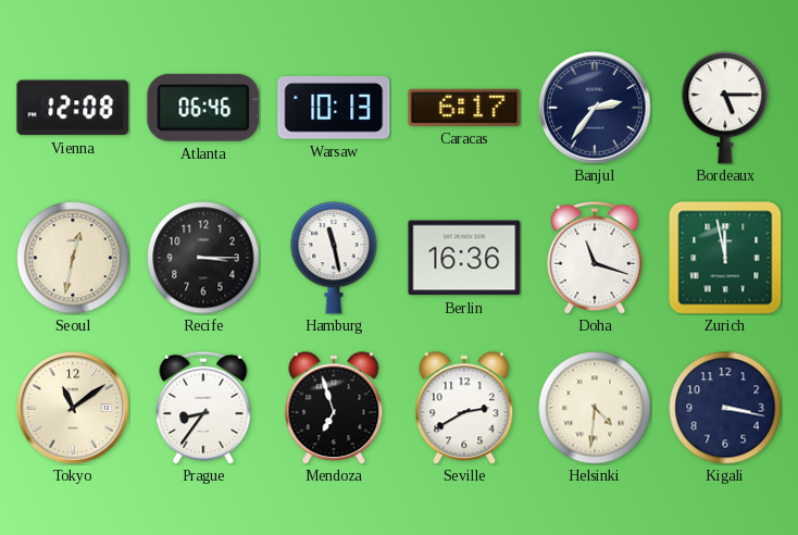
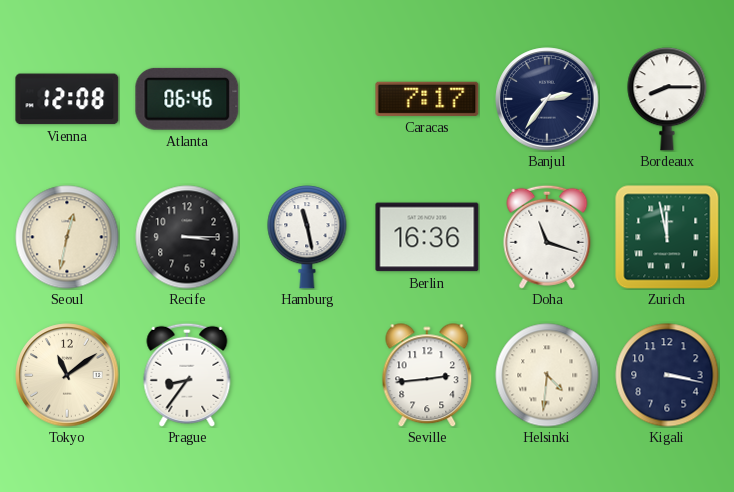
Warsaw: 10:13 -> none (334, 108)
Caracas: 6:17 -> 7:17 (427, 99)
Bordeaux: 5:15 -> 8:15 (667, 99)
Mendoza: 6:57 -> none (334, 408)
Seville: 2:40 -> 2:44 (427, 375)
